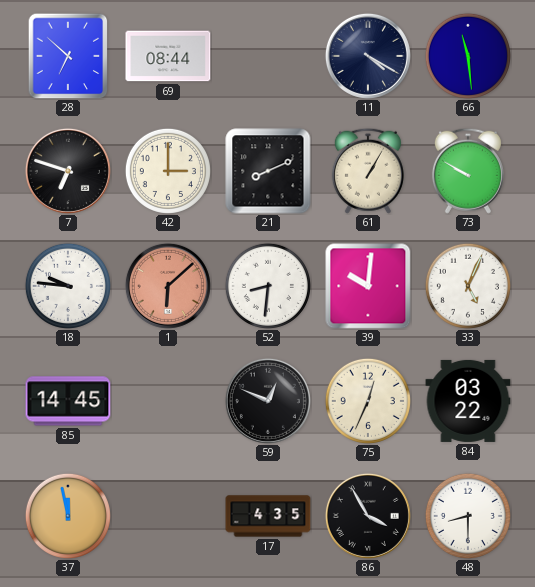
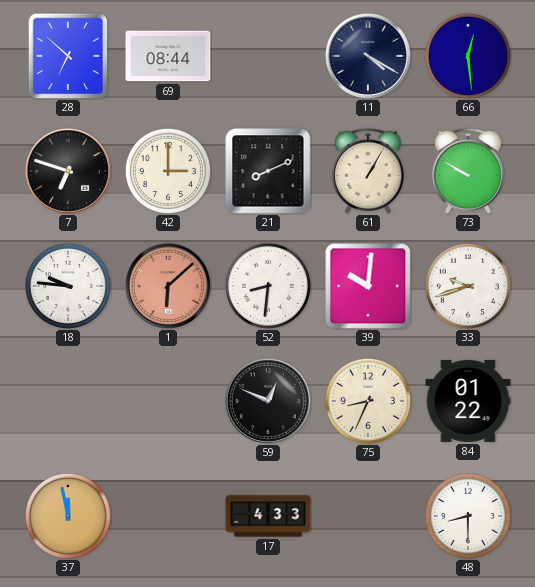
66: 11:29 -> 12:29 (468, 56)
33: 5:04 -> 9:42 (468, 286)
85: 14:45 -> none (68, 401)
75: 12:34 -> 8:34 (368, 401)
84: 03:22 -> 01:22 (468, 401)
17: 4:35 -> 4:33 (268, 516)
86: 3:55 -> none (368, 516)
